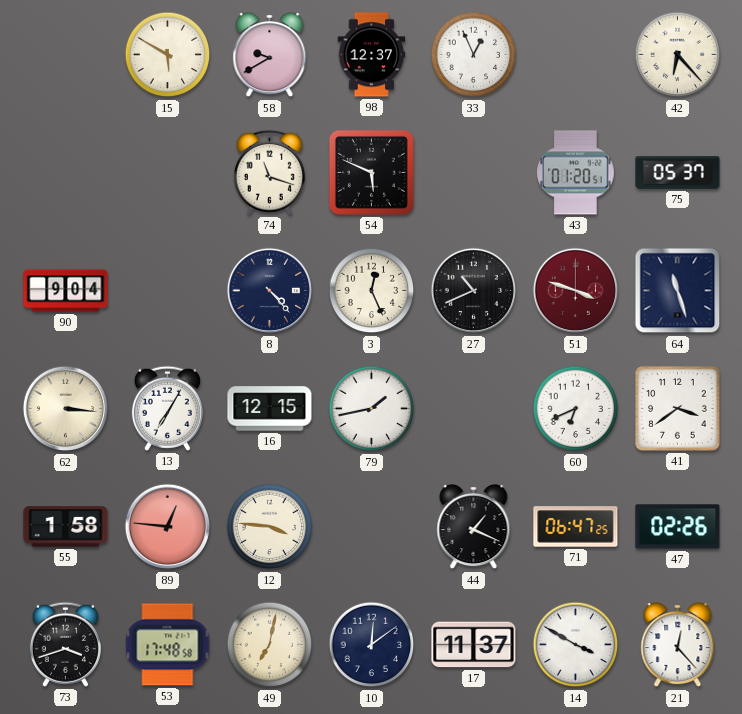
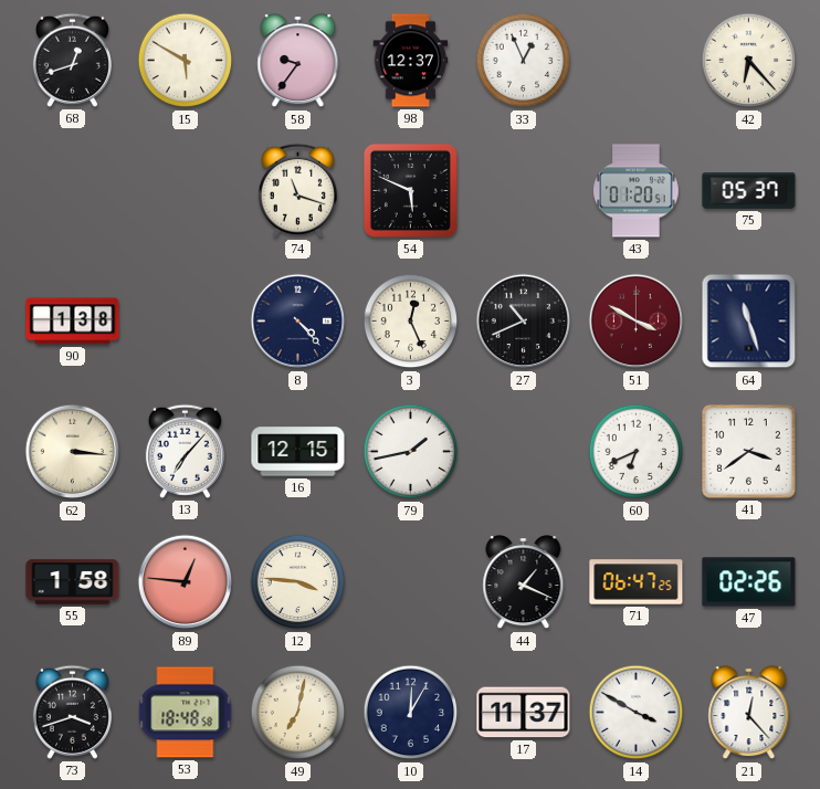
68: none -> 12:42 (72, 60)
58: 9:40 -> 9:36 (298, 61)
90: 9:04 -> 1:38 (73, 322)
51: 3:48 -> 3:50 (637, 322)
13: 7:05 -> 7:07 (185, 451)
53: 17:48 -> 18:48 (186, 713)
10: 12:09 -> 12:05 (411, 713)
